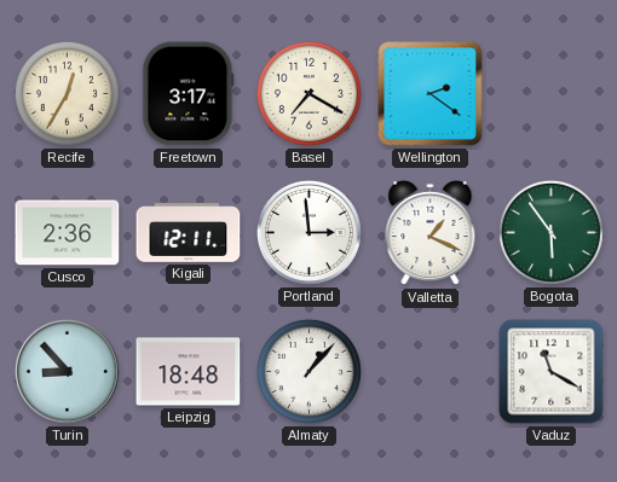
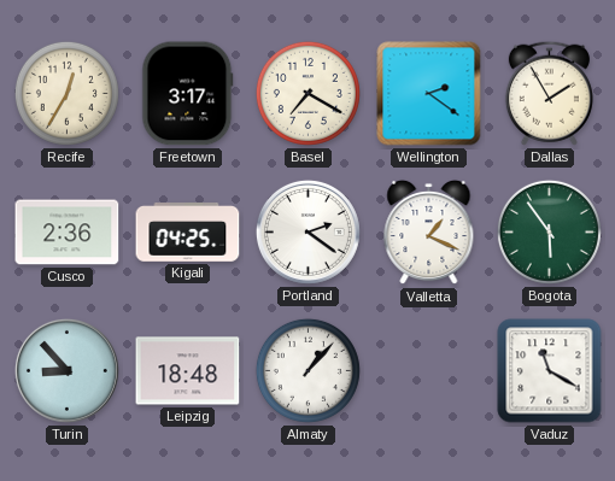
Dallas: none -> 1:55 (549, 93)
Kigali: 12:11 -> 04:25 (188, 233)
Portland: 2:59 -> 2:21 (307, 231)
